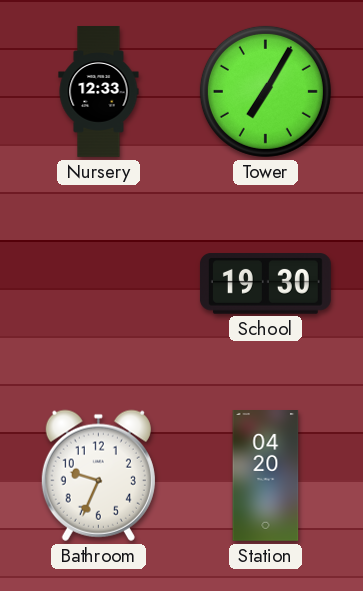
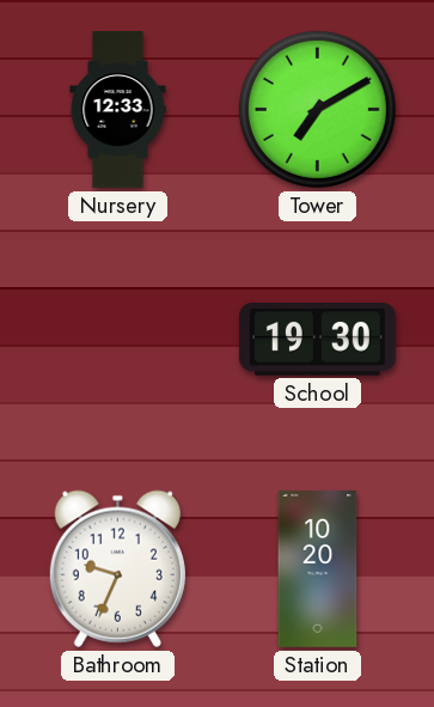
Tower: 7:05 -> 7:10 (317, 109)
Station: 04:20 -> 10:20 (318, 569)
